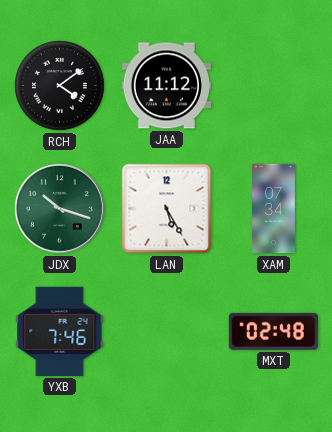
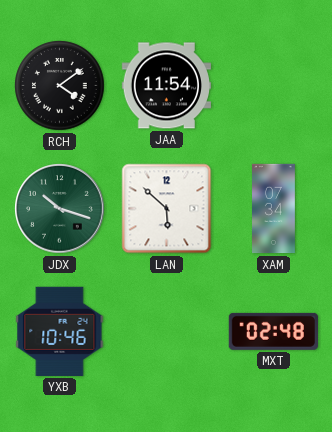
JAA: 11:12 -> 11:54 (166, 86)
LAN: 5:25 -> 5:52 (167, 209)
YXB: 7:46 -> 10:46 (60, 331)
